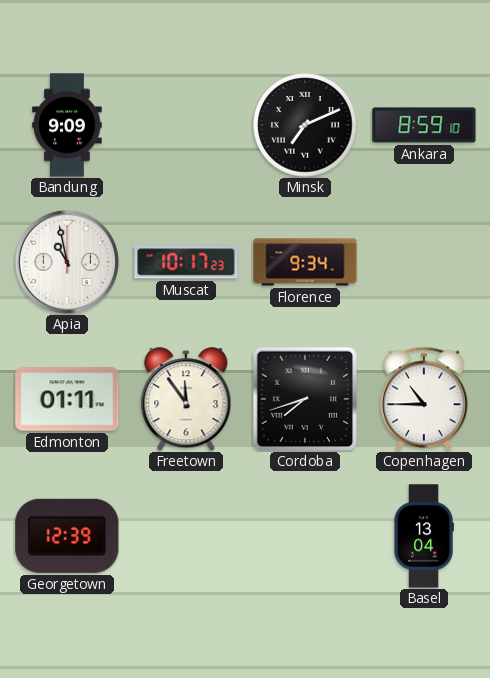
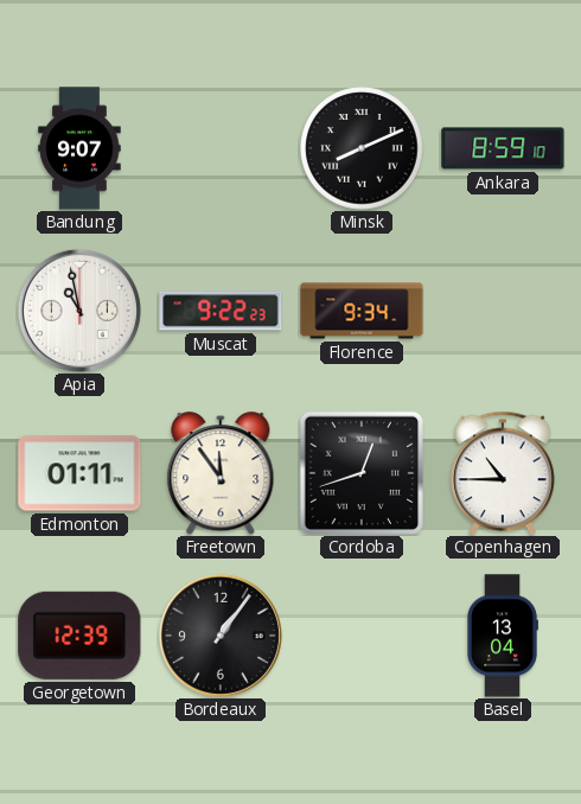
Bandung: 9:09 -> 9:07 (79, 148)
Minsk: 7:11 -> 8:11 (362, 148)
Muscat: 10:17 -> 9:22 (221, 311)
Cordoba: 7:42 -> 12:42 (362, 473)
Bordeaux: none -> 1:06 (221, 636)
